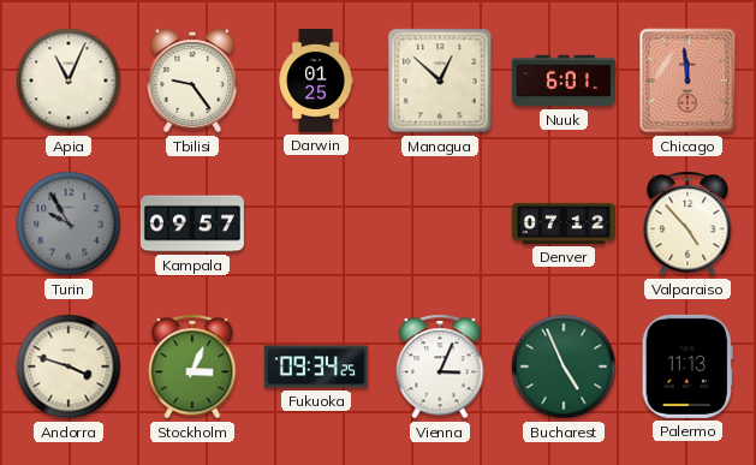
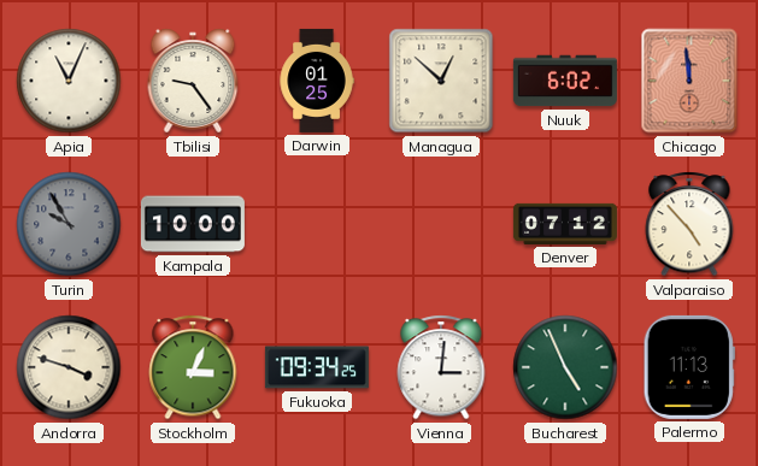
Nuuk: 6:01 -> 6:02 (565, 81)
Kampala: 09:57 -> 10:00 (193, 224)
Vienna: 3:04 -> 3:01 (441, 367)
